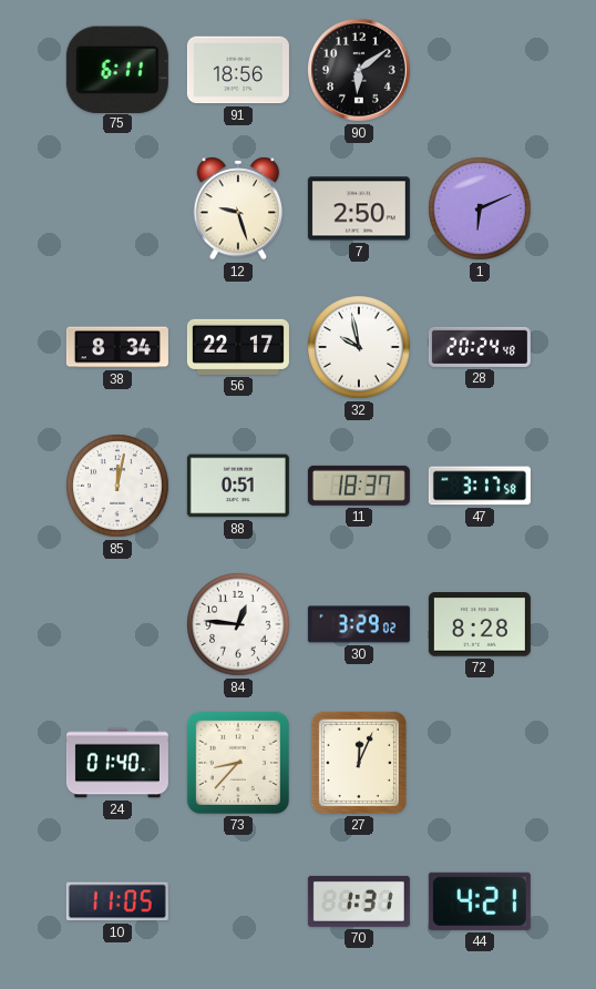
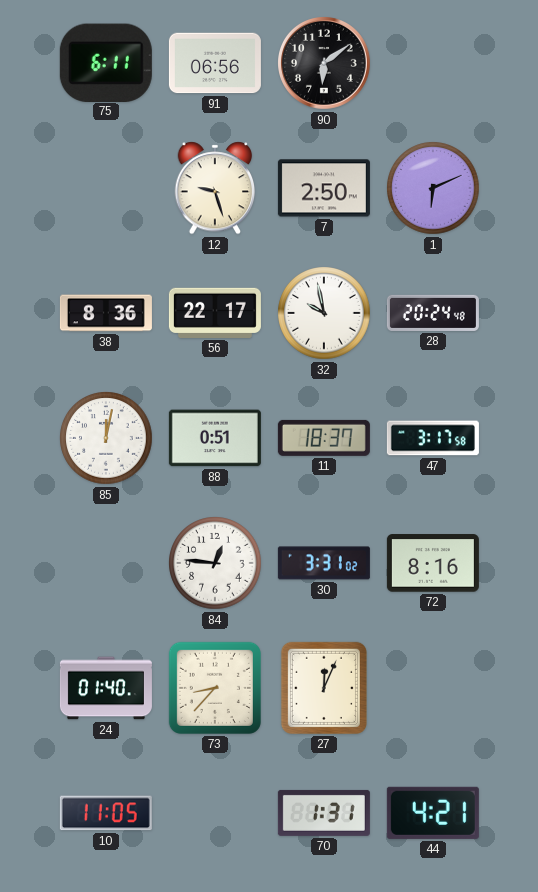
91: 18:56 -> 06:56 (215, 63)
38: 8:34 -> 8:36 (106, 313)
30: 3:29 -> 3:31 (324, 563)
72: 8:28 -> 8:16 (433, 563)
